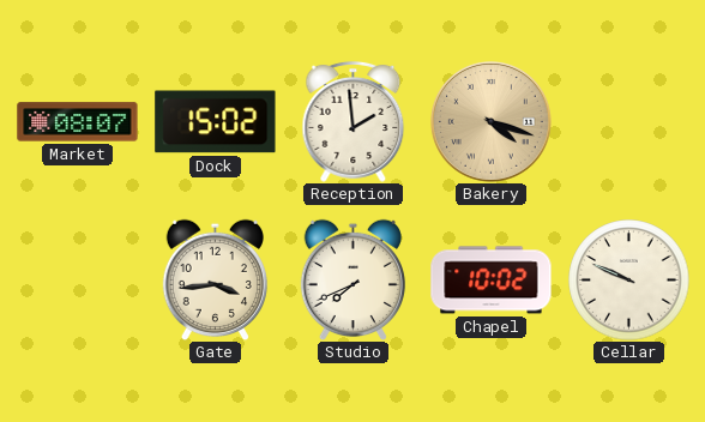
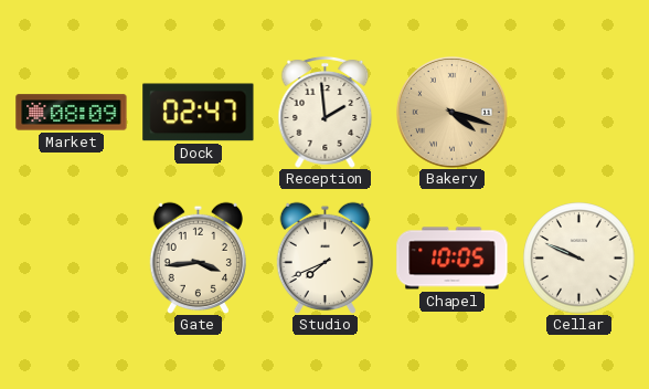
Market: 08:07 -> 08:09 (72, 113)
Dock: 15:02 -> 02:47 (199, 113)
Chapel: 10:02 -> 10:05 (453, 259)
